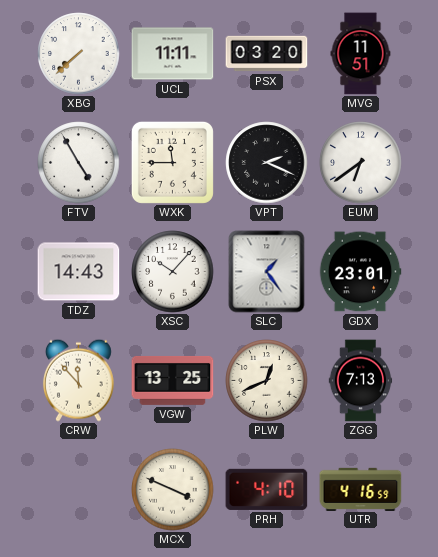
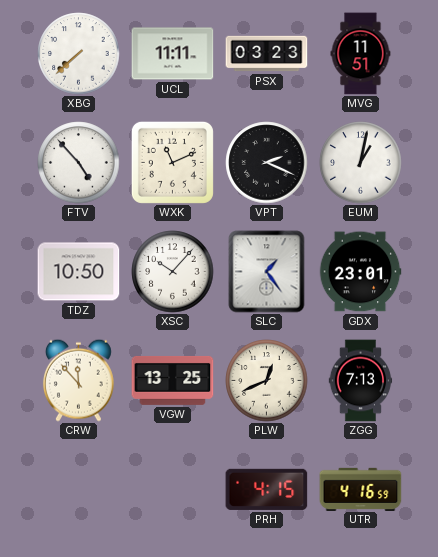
PSX: 03:20 -> 03:23 (267, 54)
FTV: 4:55 -> 4:53 (79, 163)
WXK: 11:45 -> 11:11 (172, 162)
EUM: 6:39 -> 1:02 (361, 163)
TDZ: 14:43 -> 10:50 (79, 272)
MCX: 3:49 -> none (173, 490)
PRH: 4:10 -> 4:15 (267, 489)
